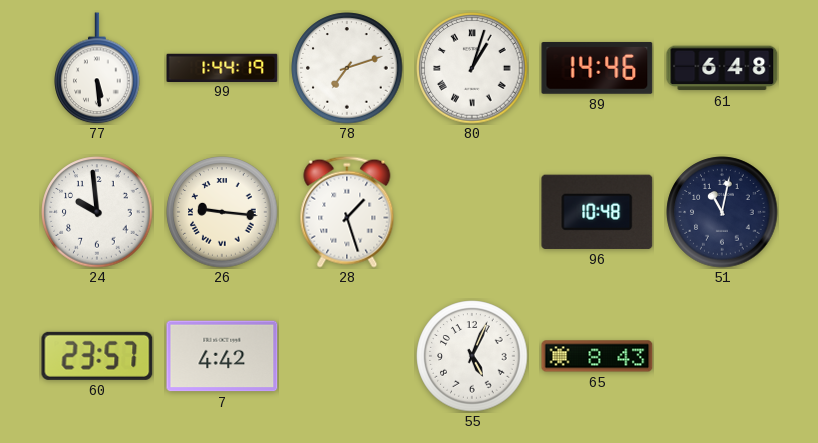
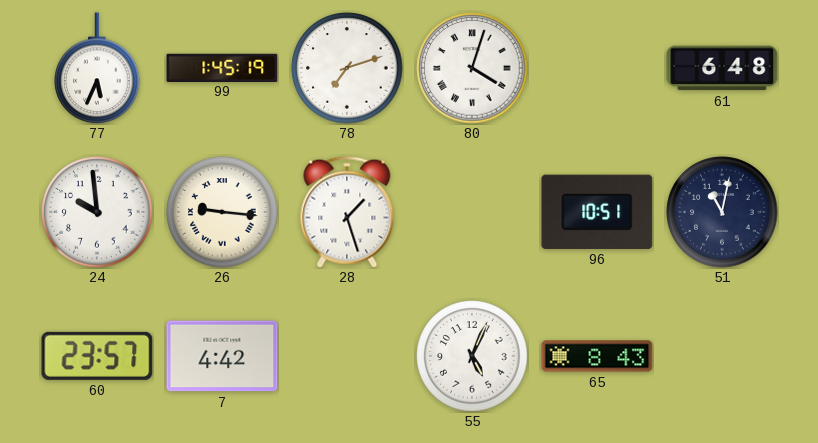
77: 5:29 -> 5:34 (97, 68)
99: 1:44 -> 1:45 (222, 67)
80: 1:03 -> 4:03 (472, 68)
89: 14:46 -> none (597, 68)
96: 10:48 -> 10:51 (597, 212)
